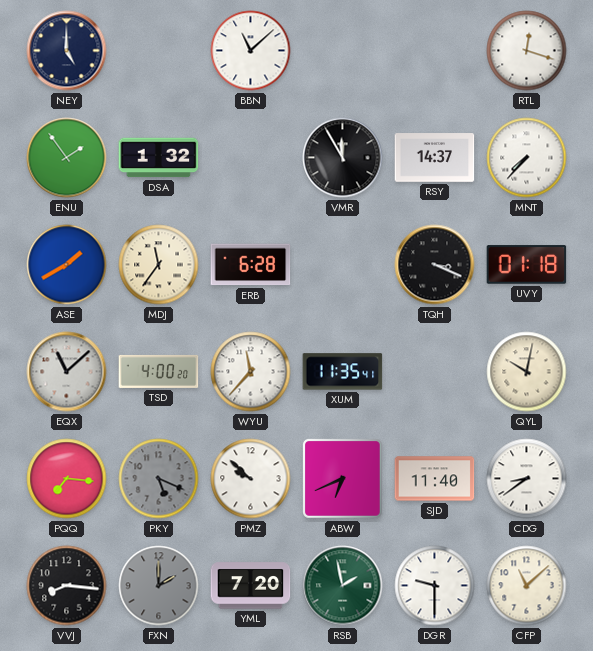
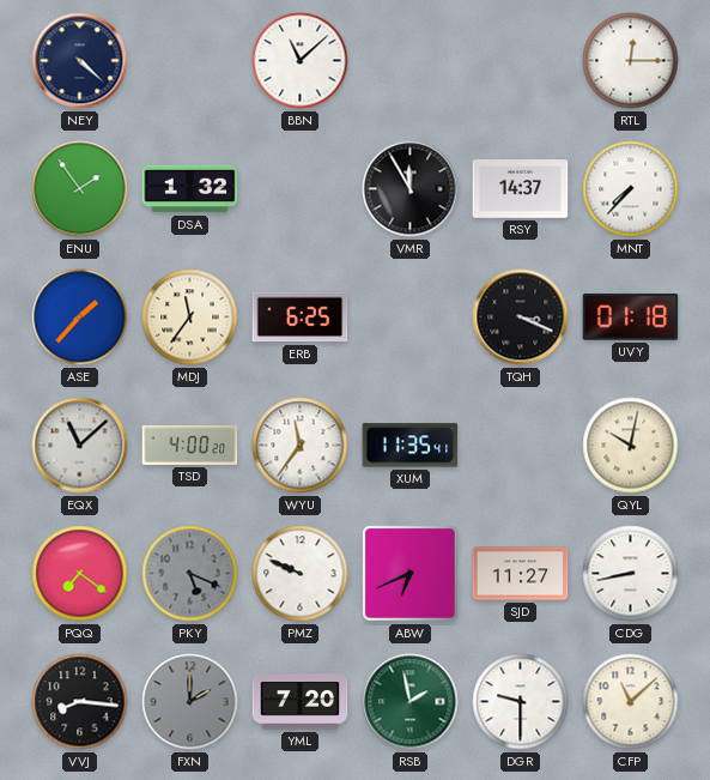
NEY: 5:00 -> 4:22 (80, 61)
RTL: 12:18 -> 12:15 (631, 61)
ASE: 1:40 -> 1:37 (80, 318)
ERB: 6:28 -> 6:25 (301, 318)
WYU: 11:37 -> 11:36 (301, 446)
PQQ: 7:16 -> 7:21 (80, 574)
PMZ: 9:52 -> 9:49 (301, 574)
SJD: 11:40 -> 11:27 (521, 574)
CDG: 8:39 -> 8:43 (631, 574)
